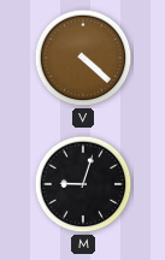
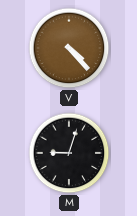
V: 4:22 -> 4:23 (69, 48)
